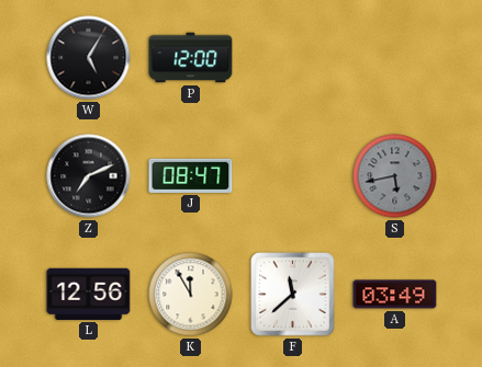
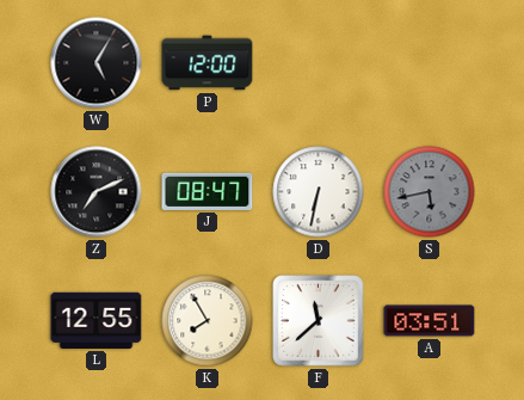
D: none -> 6:32 (319, 192)
L: 12:56 -> 12:55 (97, 320)
K: 11:55 -> 7:55 (208, 321)
A: 03:49 -> 03:51 (430, 321)
